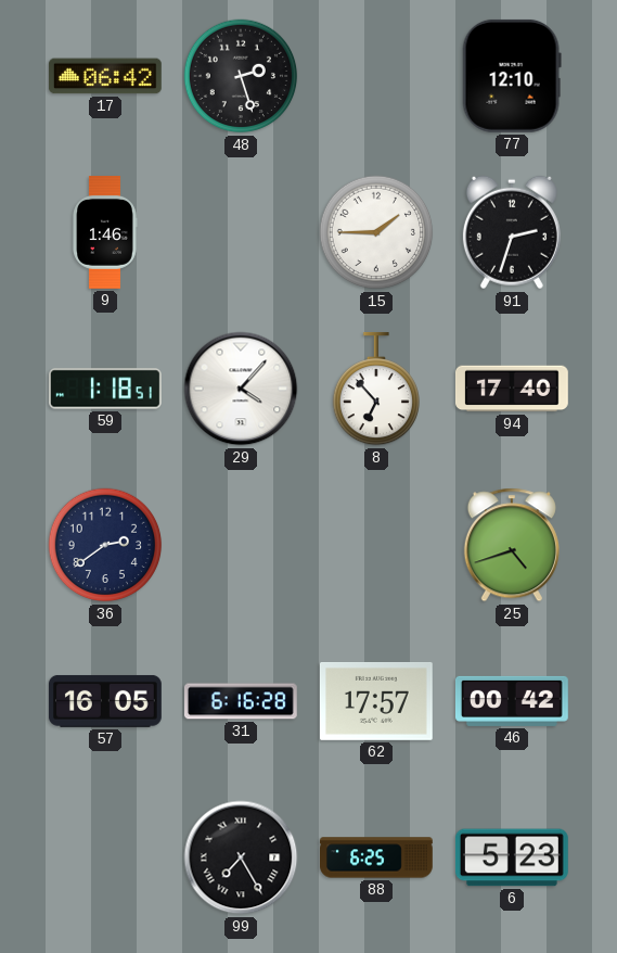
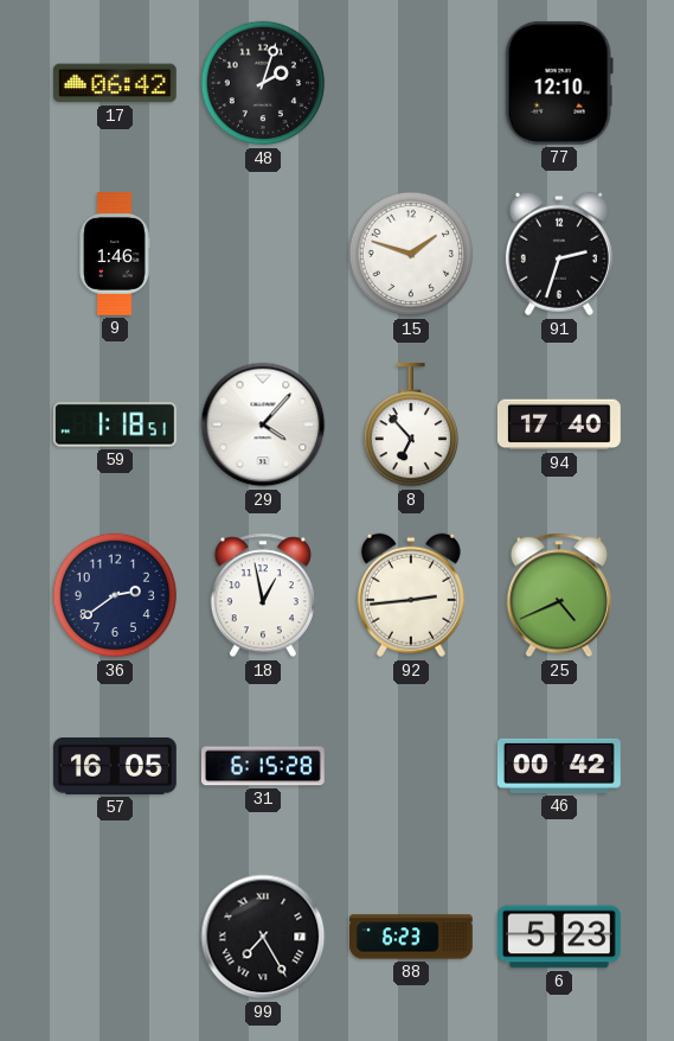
48: 2:27 -> 2:03 (263, 83)
15: 1:45 -> 1:48 (411, 254)
18: none -> 12:58 (263, 595)
92: none -> 2:44 (411, 595)
25: 4:42 -> 4:41 (559, 595)
31: 6:16 -> 6:15 (263, 766)
62: 17:57 -> none (376, 701)
88: 6:25 -> 6:23 (412, 937)
